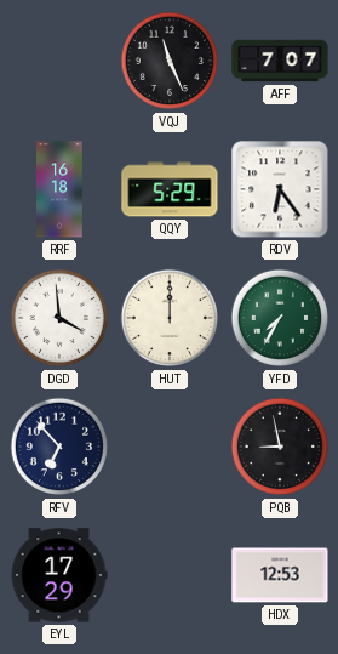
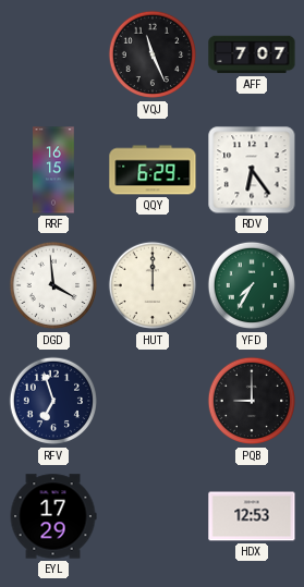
RRF: 16:18 -> 16:15 (53, 170)
QQY: 5:29 -> 6:29 (153, 170)
RFV: 6:53 -> 6:57 (53, 401)
PQB: 8:58 -> 9:00 (252, 401)
